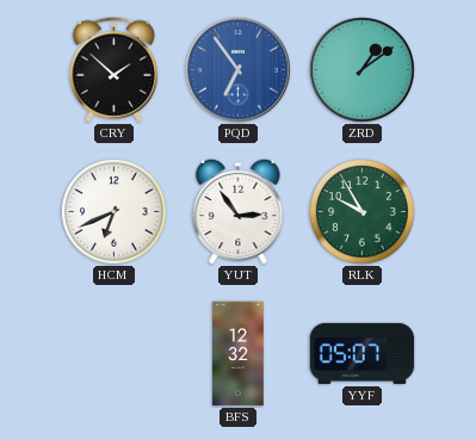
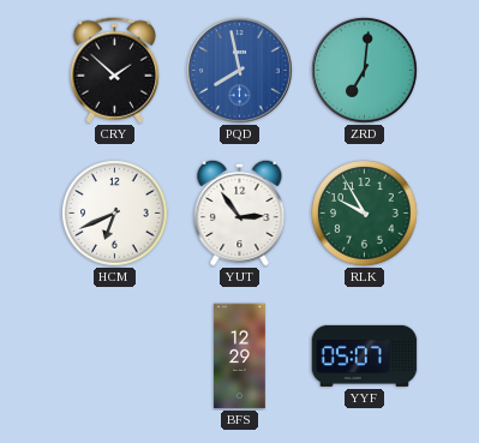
PQD: 6:54 -> 7:58 (240, 71)
ZRD: 1:09 -> 7:01 (365, 71)
BFS: 12:32 -> 12:29 (240, 357)
